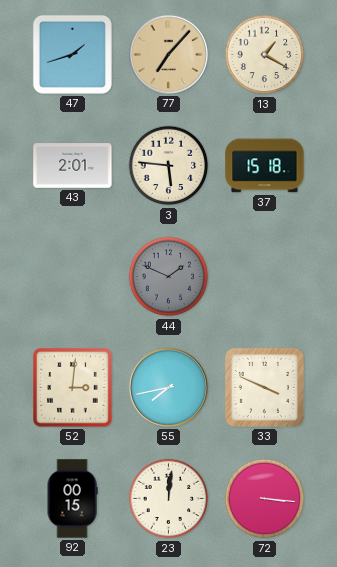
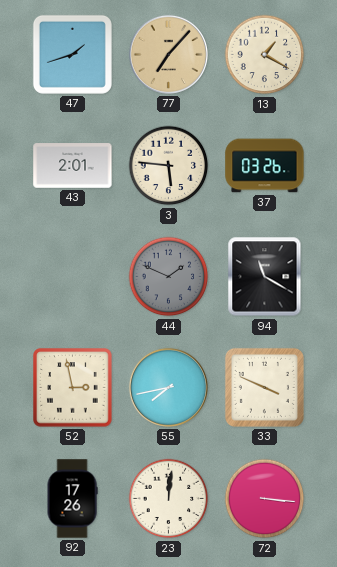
37: 15:18 -> 03:26 (265, 166)
94: none -> 11:20 (265, 277)
52: 3:01 -> 2:58 (73, 388)
92: 00:15 -> 17:26 (72, 499)
